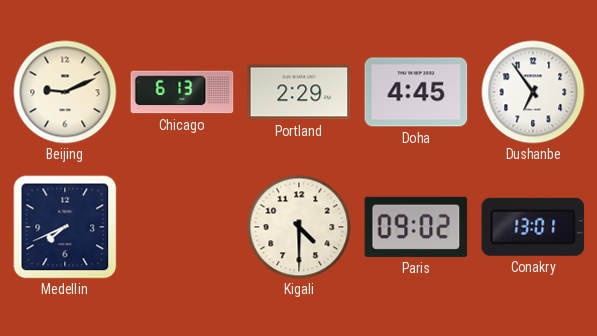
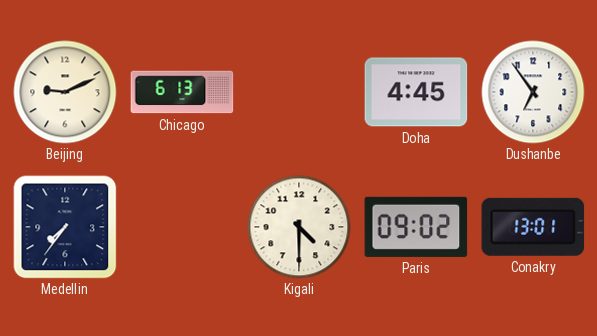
Portland: 2:29 -> none (299, 92)
Medellin: 7:41 -> 7:36 (65, 227)
